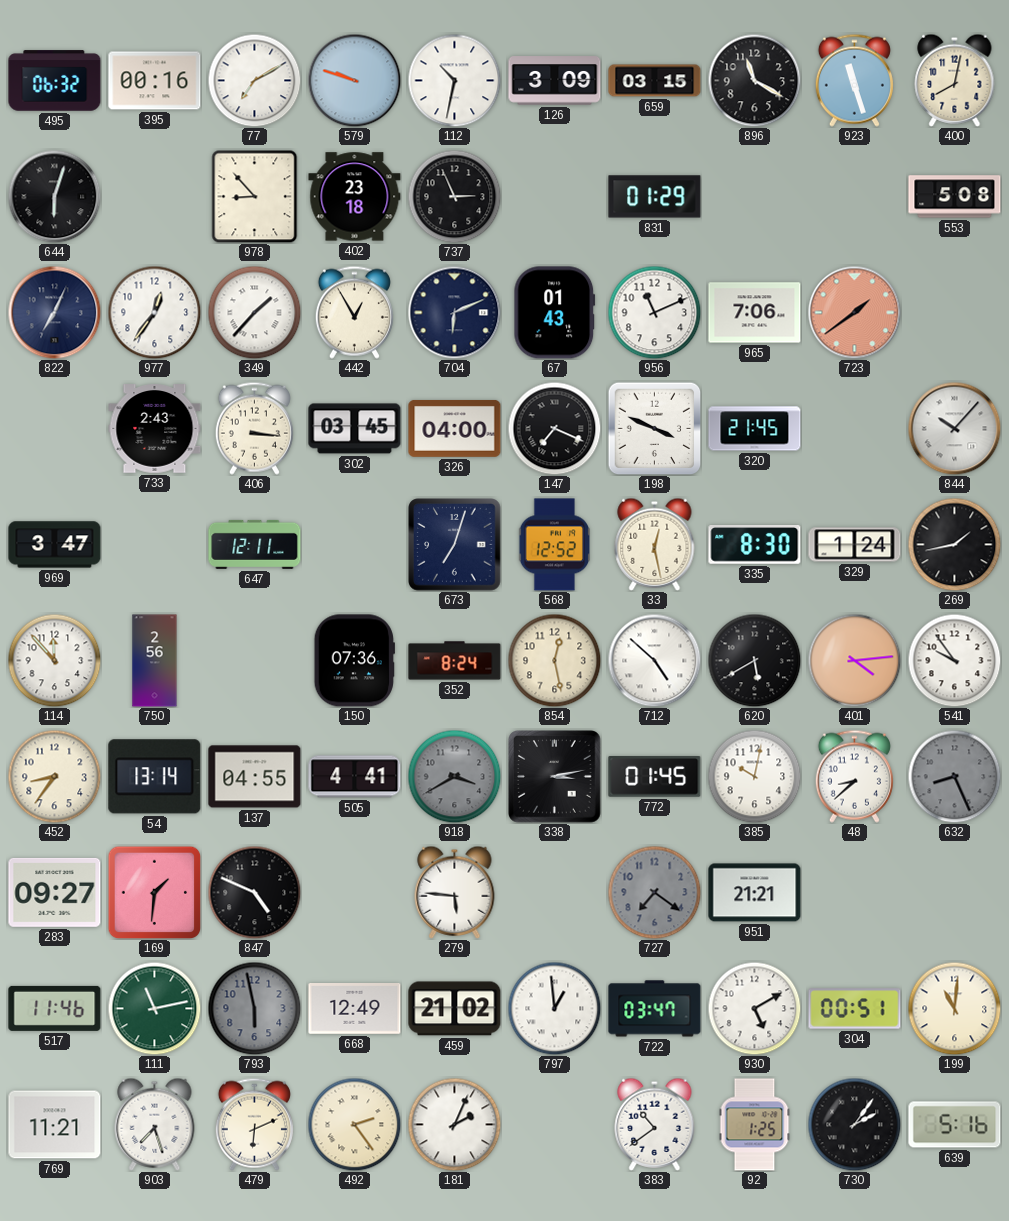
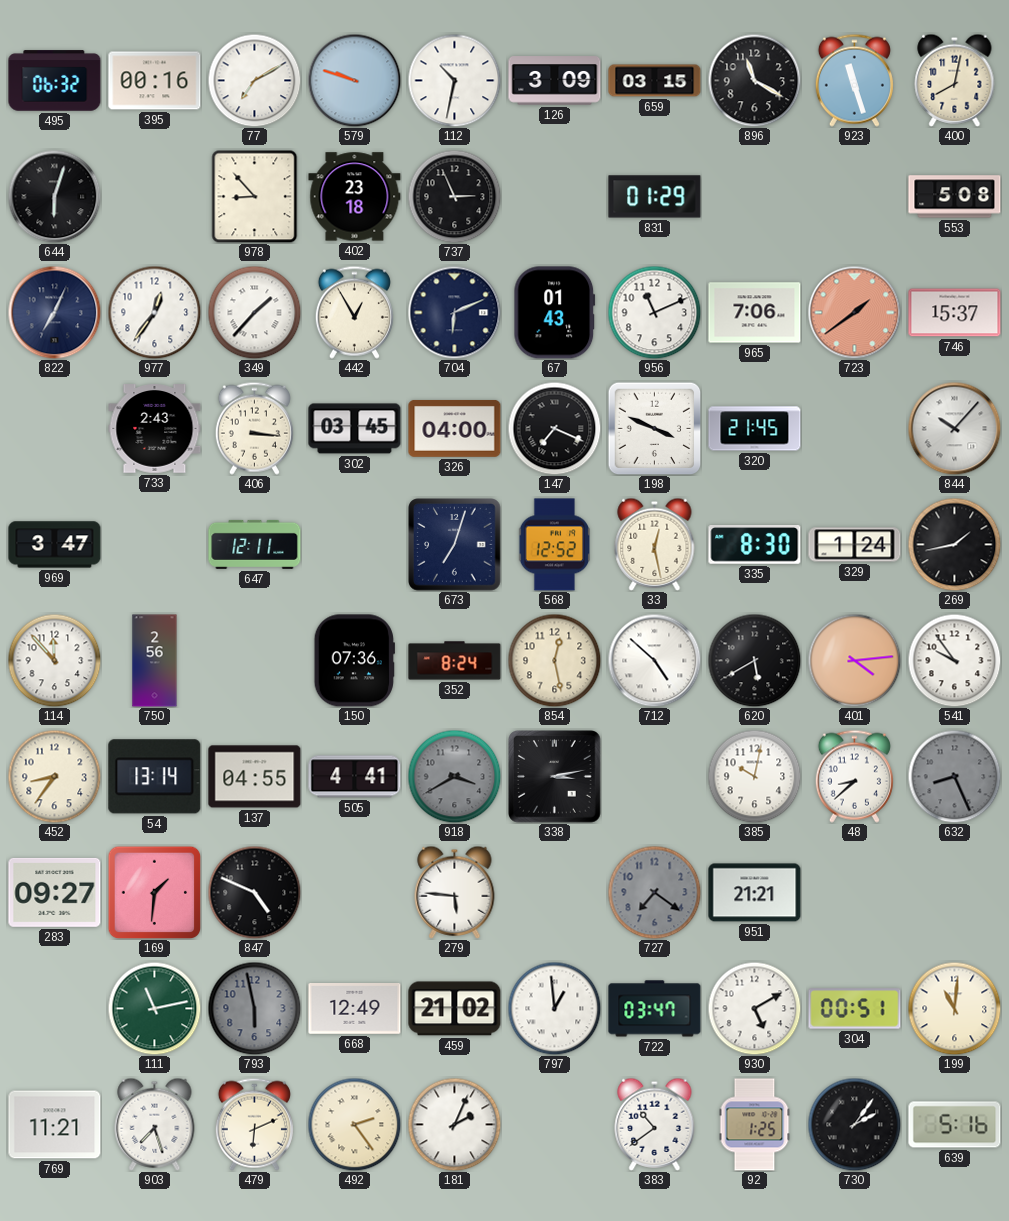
746: none -> 15:37 (955, 313)
772: 01:45 -> none (655, 776)
517: 11:46 -> none (55, 1008)
